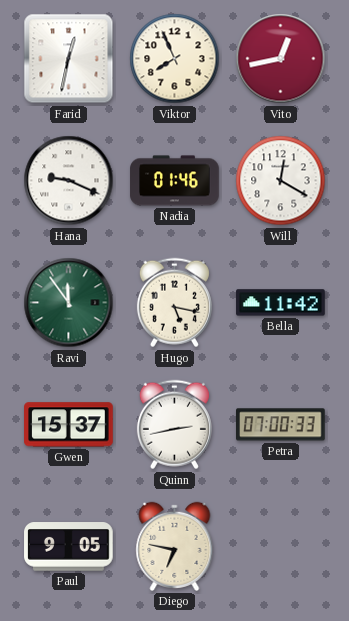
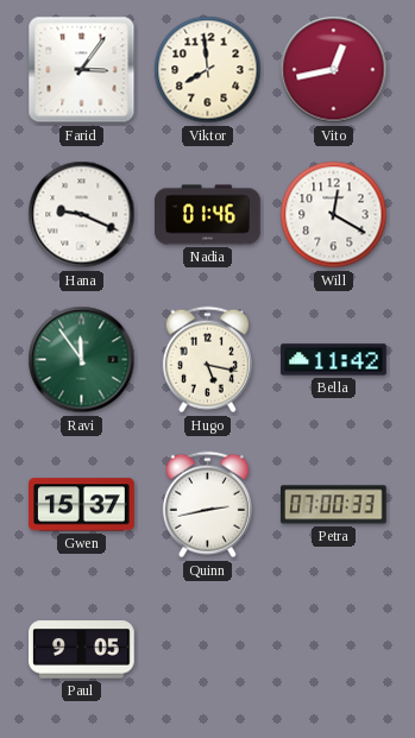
Farid: 12:32 -> 3:06 (82, 70)
Viktor: 7:56 -> 7:59 (208, 70)
Diego: 6:47 -> none (175, 546)
